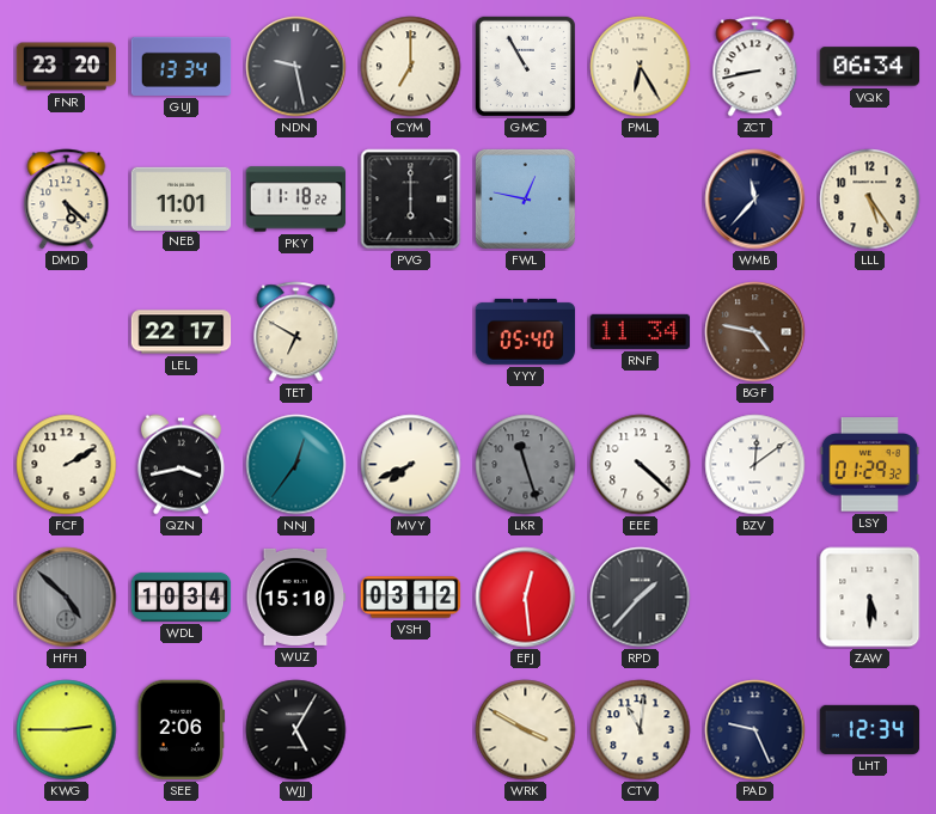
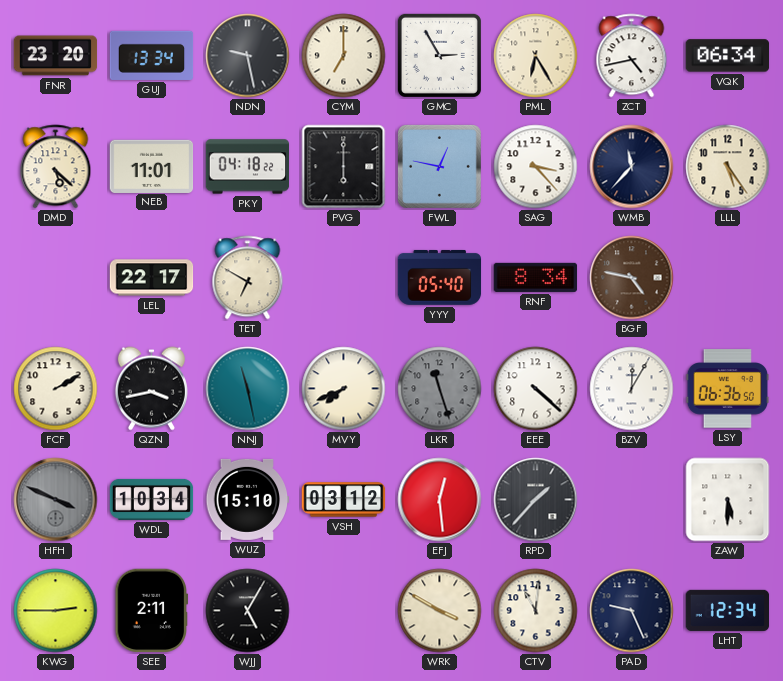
GMC: 10:55 -> 2:55 (439, 55)
ZCT: 8:43 -> 4:43 (632, 56)
PKY: 11:18 -> 04:18 (248, 167)
SAG: none -> 3:23 (536, 167)
RNF: 11:34 -> 8:34 (536, 277)
NNJ: 12:36 -> 11:28 (248, 389)
BZV: 12:09 -> 12:05 (632, 389)
LSY: 01:29 -> 06:36 (728, 389)
HFH: 4:52 -> 3:49 (56, 500)
SEE: 2:06 -> 2:11 (152, 611)
